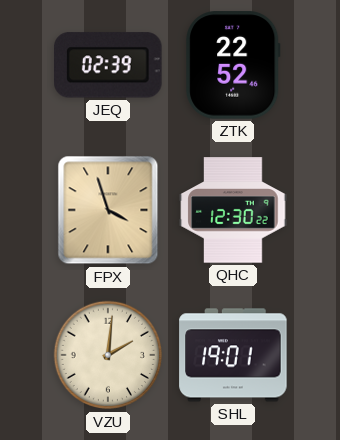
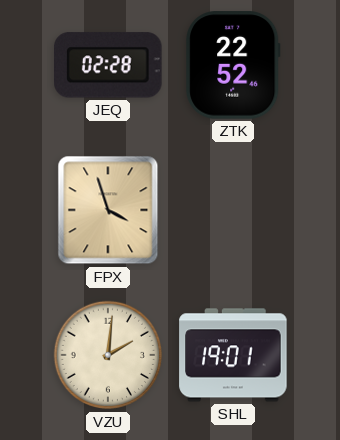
JEQ: 02:39 -> 02:28 (109, 65)
QHC: 12:30 -> none (233, 210)
